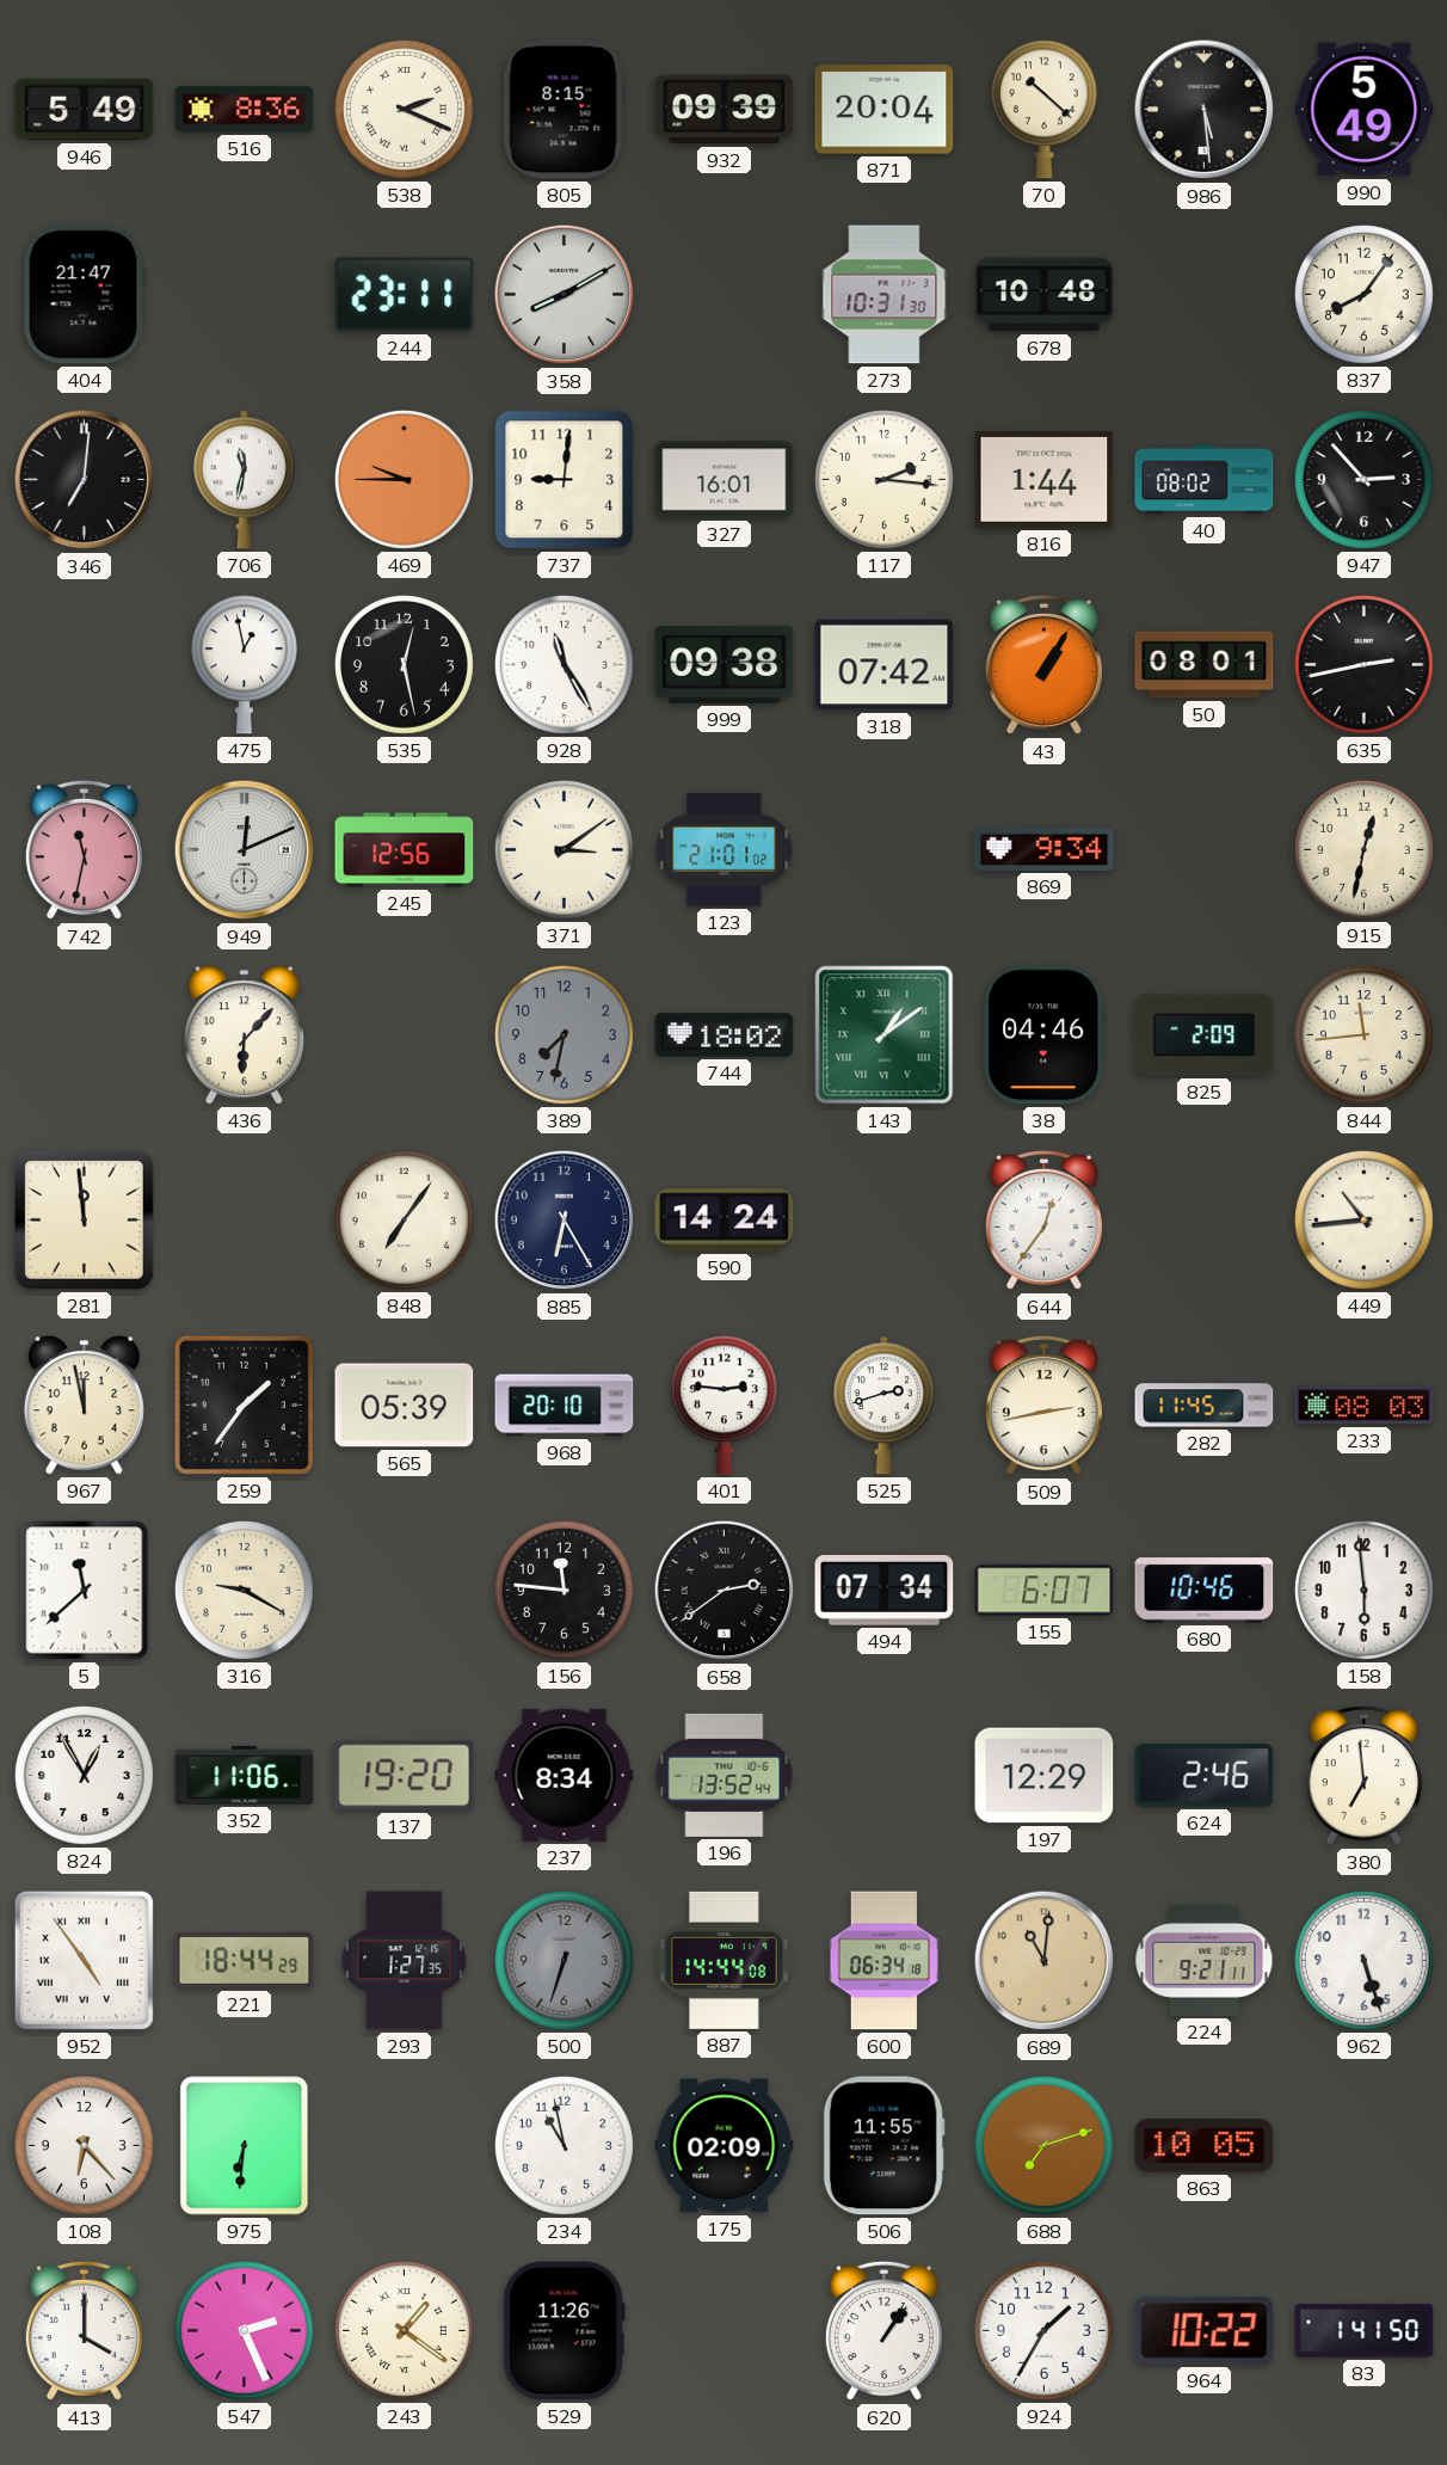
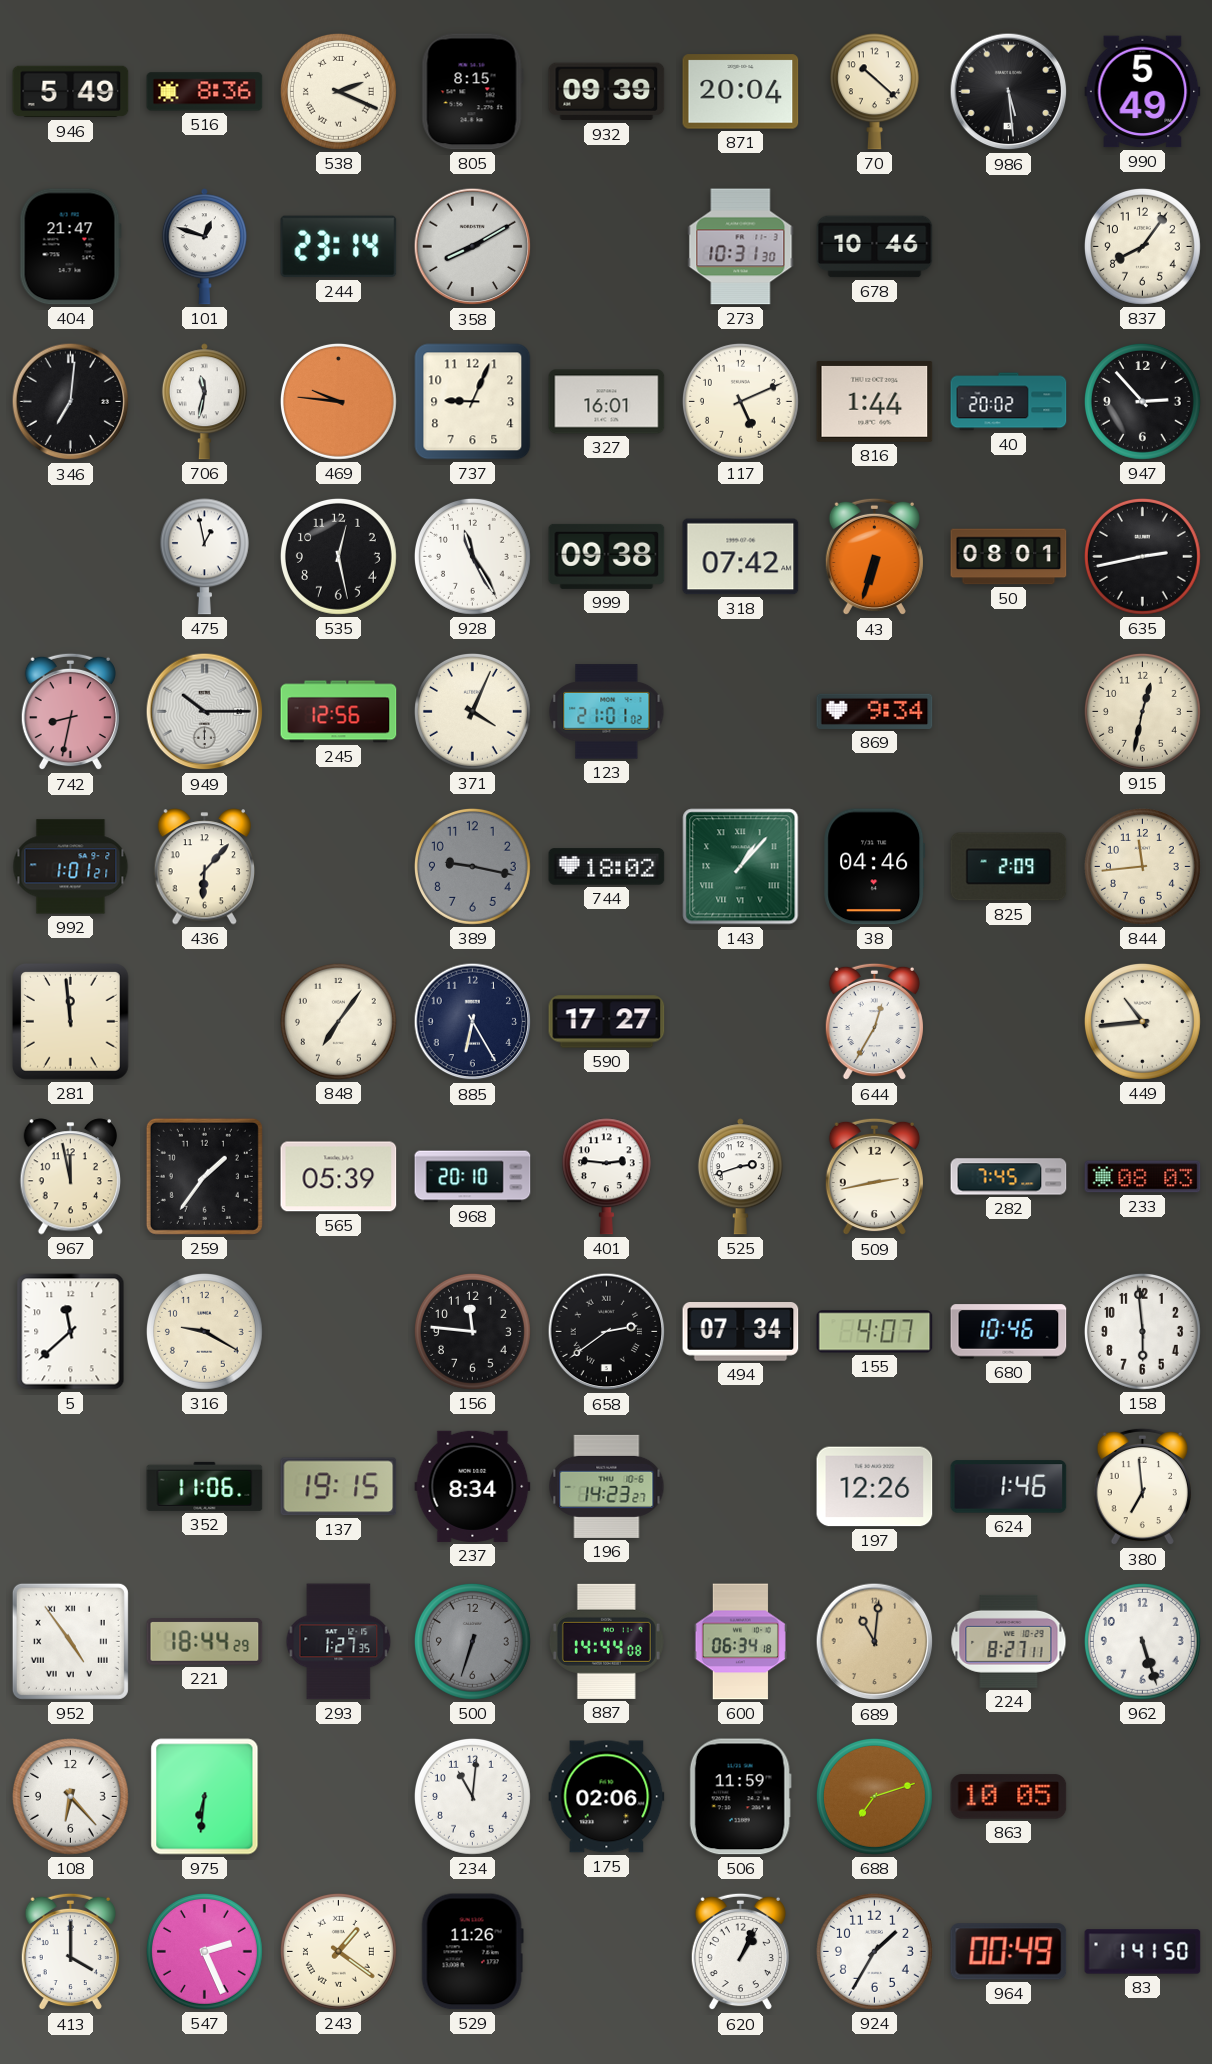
101: none -> 12:48 (204, 247)
244: 23:11 -> 23:14 (339, 247)
678: 10:48 -> 10:46 (875, 247)
469: 9:45 -> 9:46 (338, 401)
737: 9:01 -> 9:04 (473, 402)
117: 2:16 -> 5:11 (740, 401)
40: 08:02 -> 20:02 (1009, 402)
43: 1:05 -> 6:33 (874, 557)
742: 11:32 -> 8:32 (70, 712)
949: 12:11 -> 10:15 (205, 712)
371: 3:09 -> 4:04 (472, 711)
992: none -> 1:01 (71, 867)
389: 7:32 -> 9:17 (472, 866)
143: 1:09 -> 1:07 (741, 867)
590: 14:24 -> 17:27 (607, 1022)
644: 12:36 -> 12:35 (874, 1022)
282: 11:45 -> 7:45 (1009, 1177)
155: 6:07 -> 4:07 (875, 1332)
824: 12:55 -> none (84, 1775)
137: 19:20 -> 19:15 (339, 1487)
196: 13:52 -> 14:23 (607, 1486)
197: 12:29 -> 12:26 (875, 1487)
624: 2:46 -> 1:46 (1009, 1487)
224: 9:21 -> 8:27 (1009, 1641)
234: 10:58 -> 11:01 (472, 1796)
175: 02:09 -> 02:06 (607, 1797)
506: 11:55 -> 11:59 (740, 1797)
620: 1:06 -> 1:04 (740, 1952)
964: 10:22 -> 00:49 (1009, 1952)
